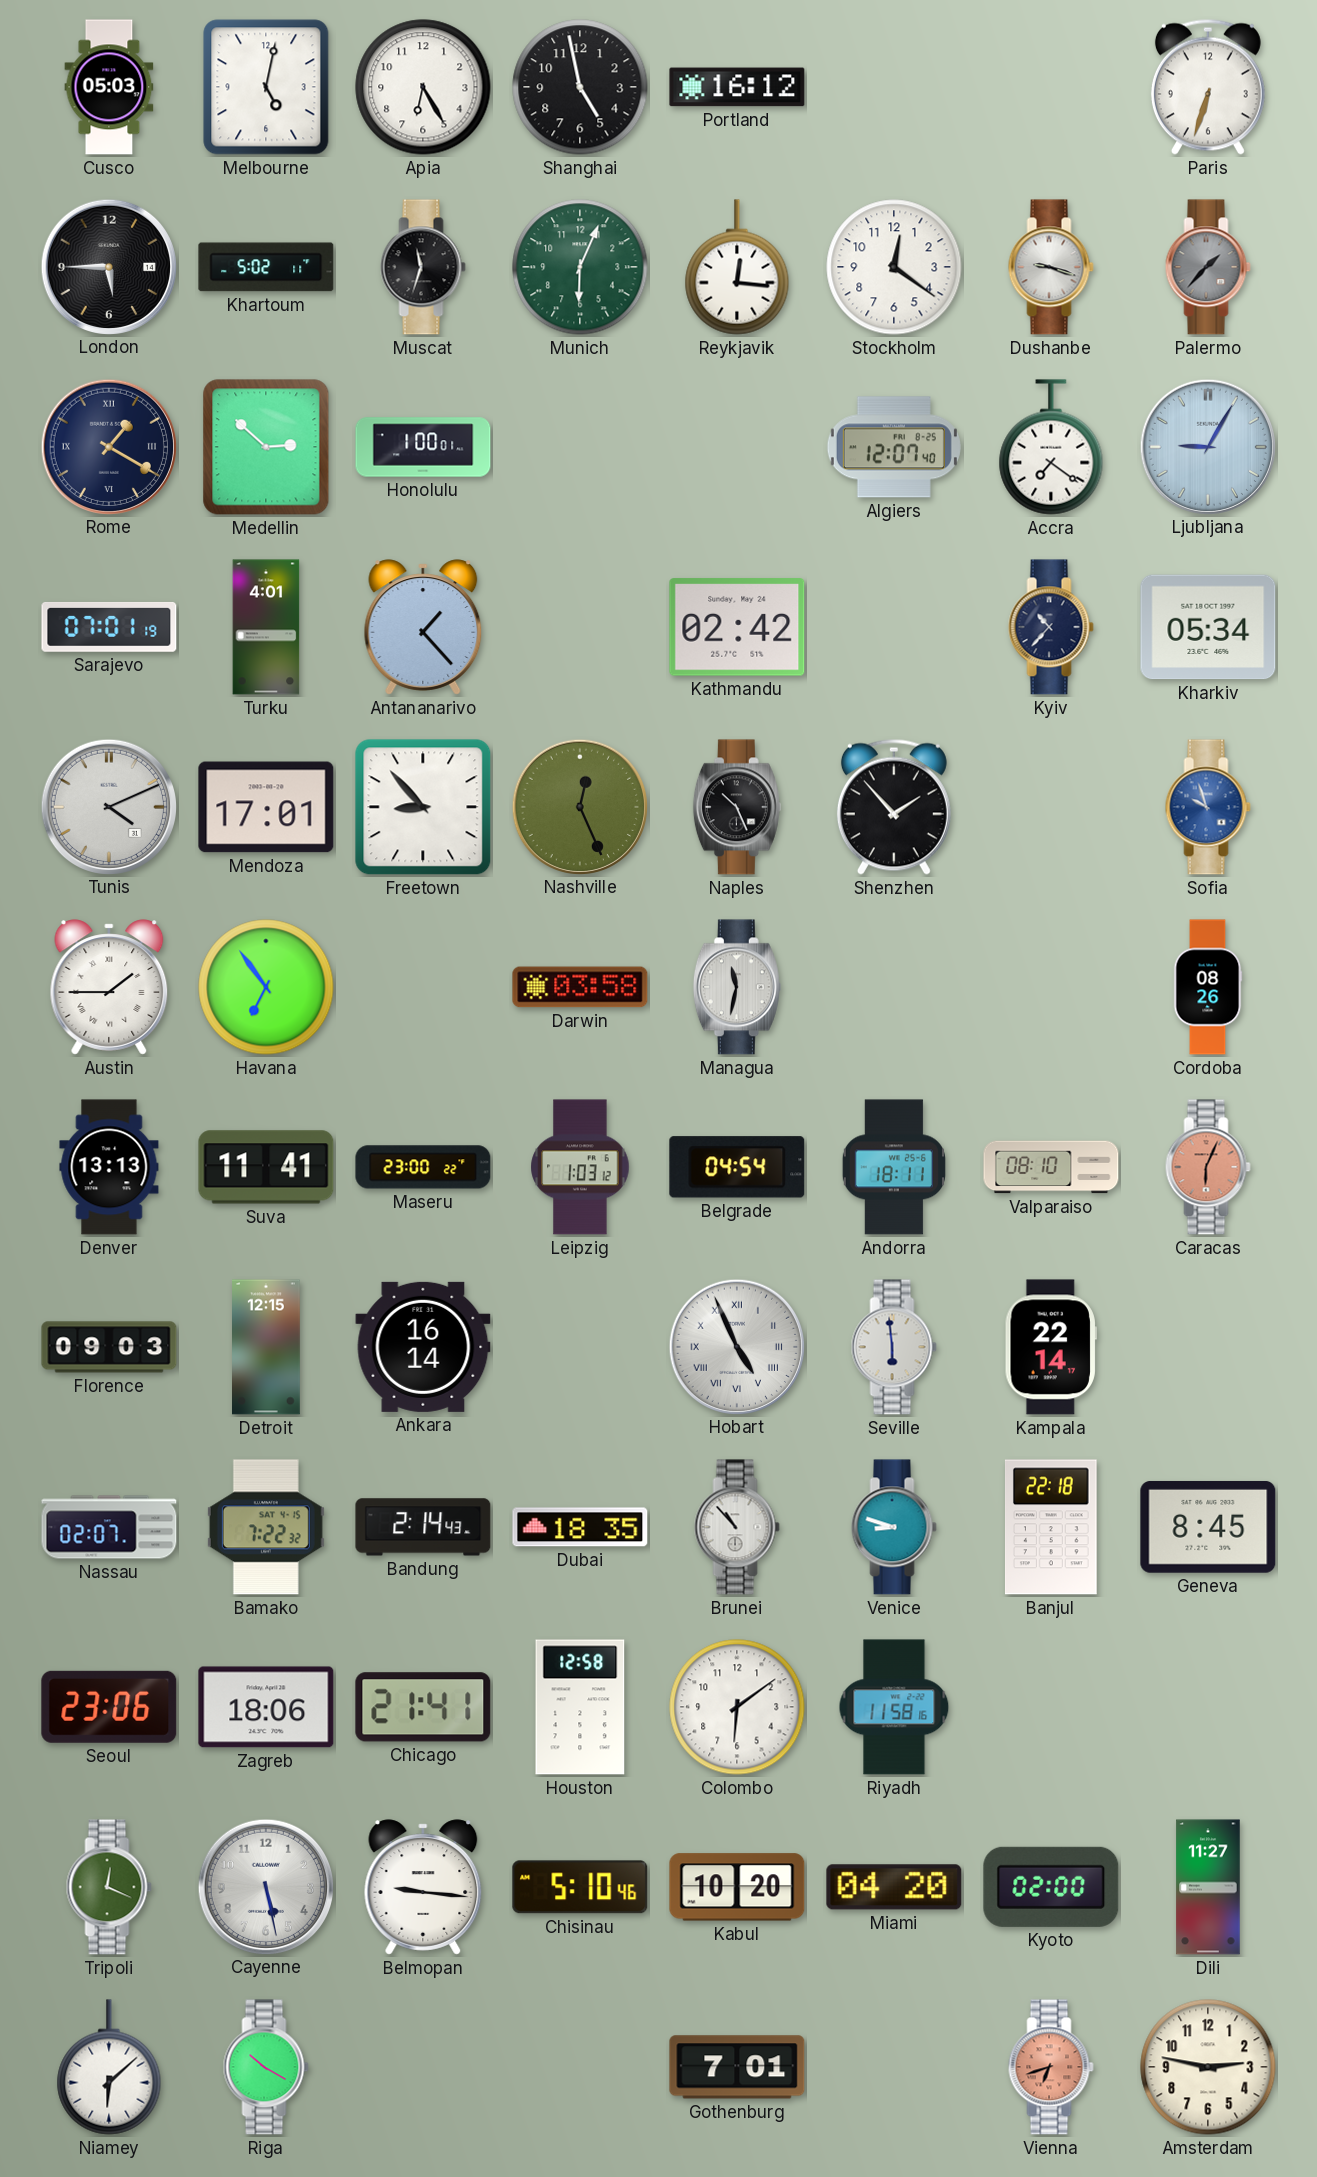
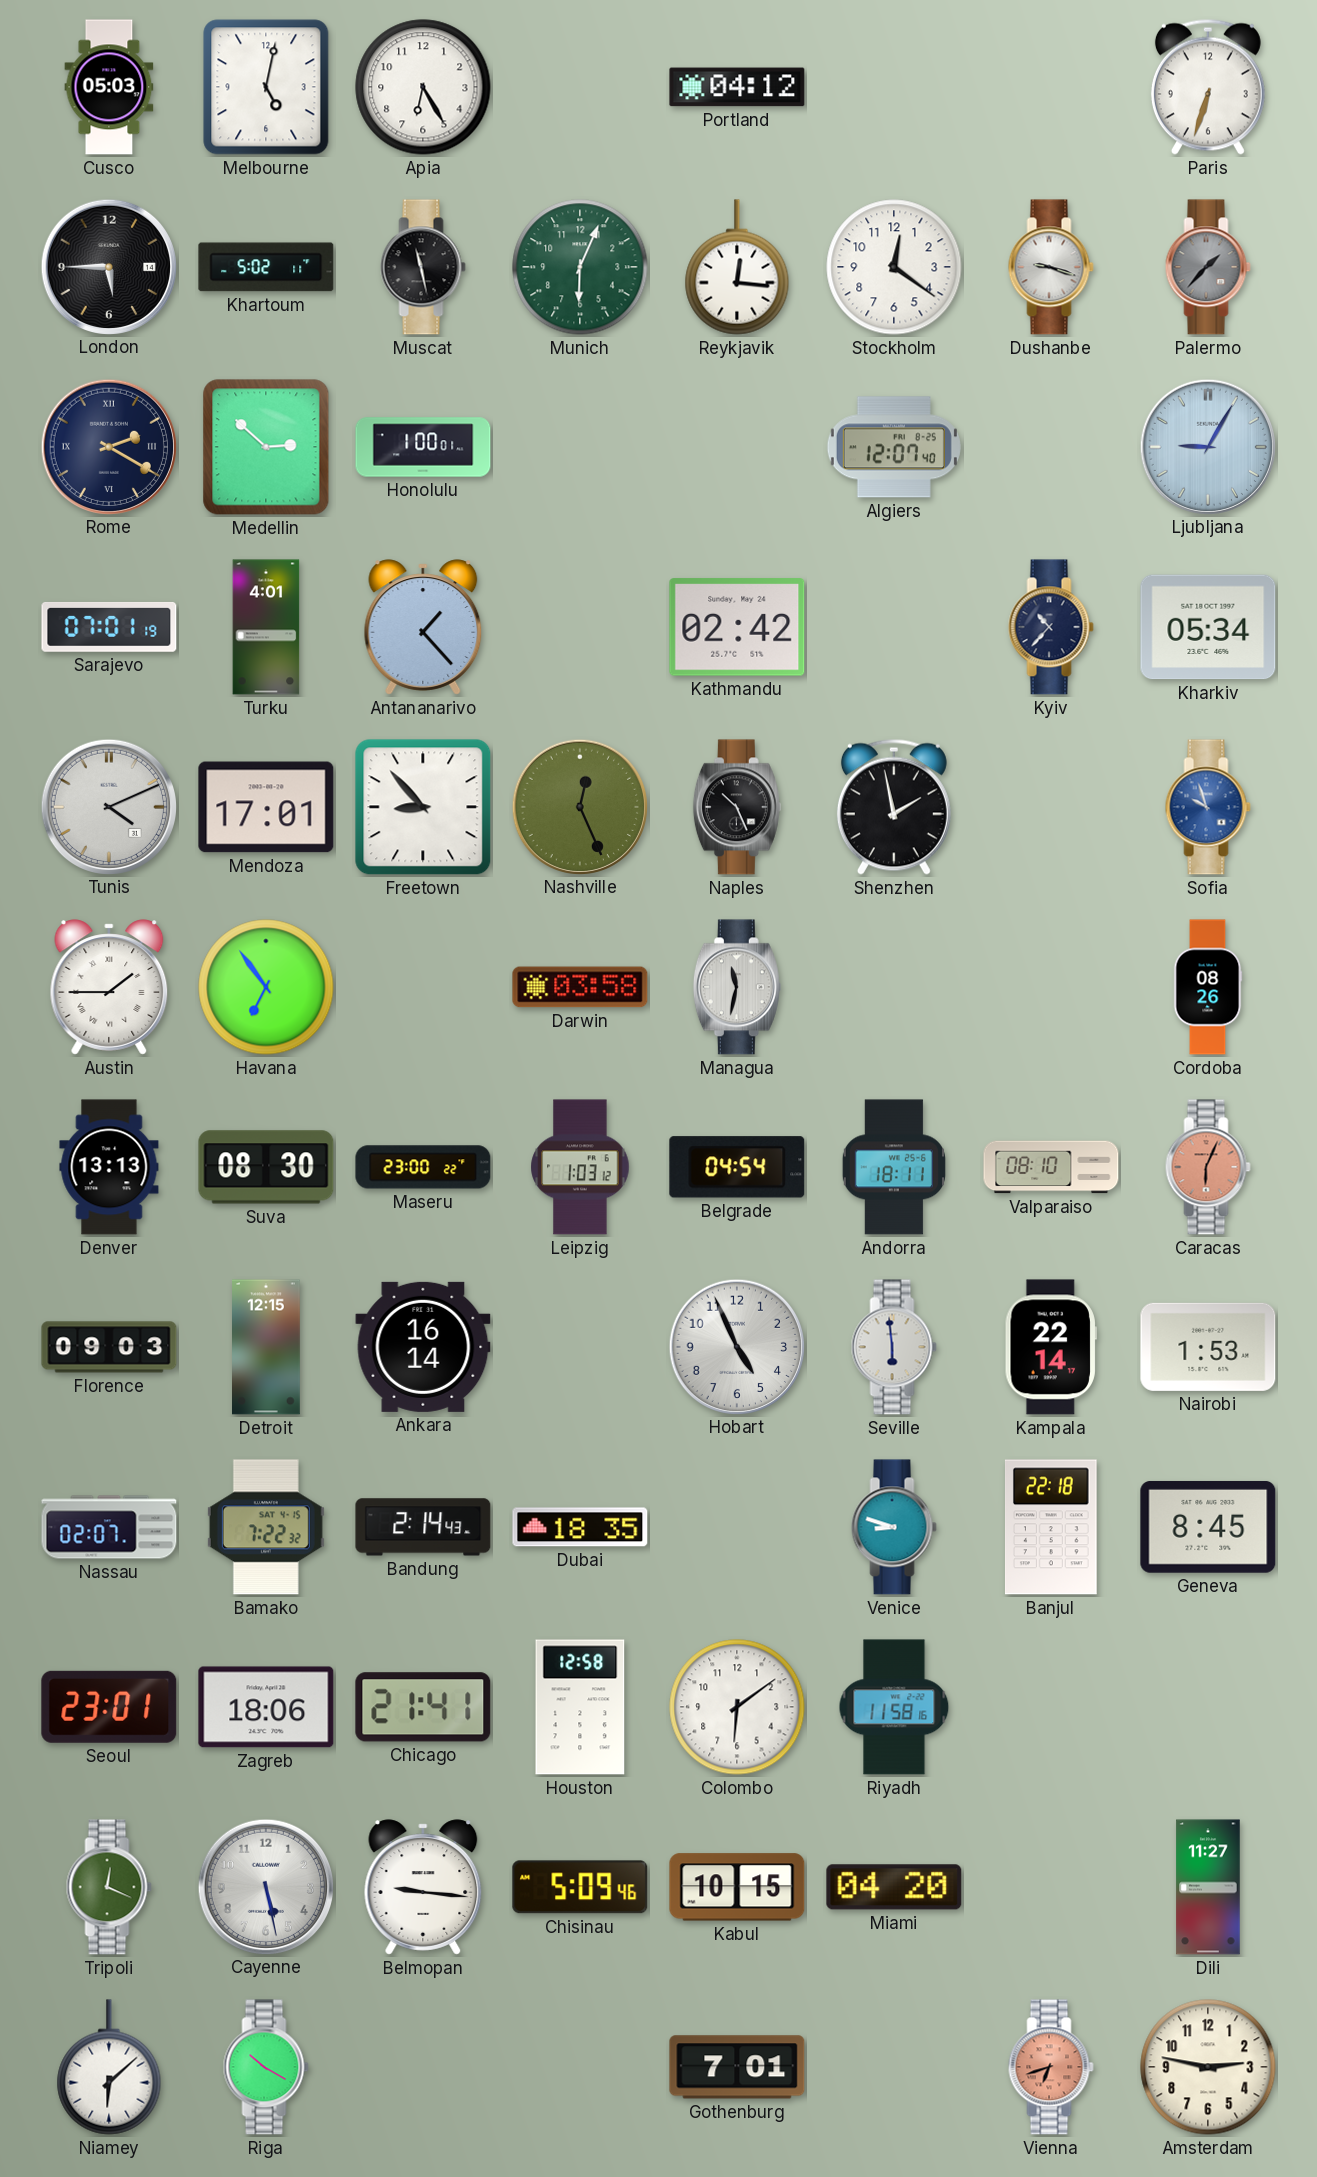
Shanghai: 4:58 -> none (580, 87)
Portland: 16:12 -> 04:12 (737, 87)
Muscat: 11:33 -> 11:28 (423, 267)
Rome: 1:20 -> 2:20 (108, 446)
Accra: 7:21 -> none (1051, 447)
Shenzhen: 1:53 -> 1:58 (894, 807)
Suva: 11:41 -> 08:30 (266, 1167)
Hobart numerals: Roman -> Arabic (736, 1346)
Nairobi: none -> 1:53 (1208, 1347)
Brunei: 10:53 -> none (737, 1527)
Seoul: 23:06 -> 23:01 (109, 1707)
Chisinau: 5:10 -> 5:09 (580, 1887)
Kabul: 10:20 -> 10:15 (737, 1887)
Kyoto: 02:00 -> none (1051, 1887)
